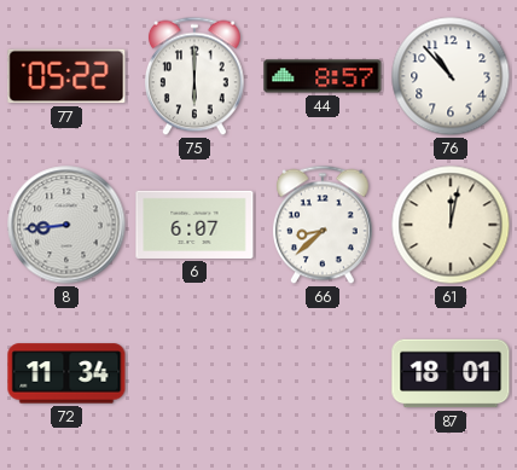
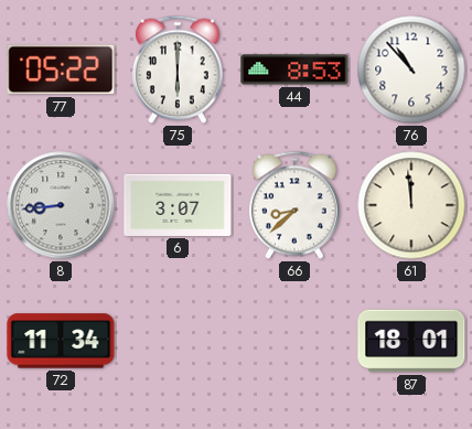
44: 8:57 -> 8:53 (294, 69)
6: 6:07 -> 3:07 (178, 205)
61: 12:02 -> 11:59 (411, 205)
